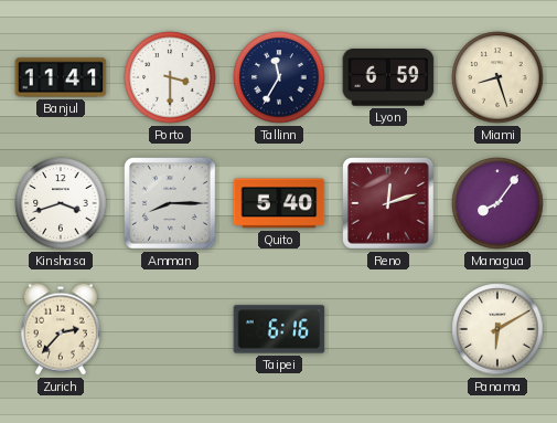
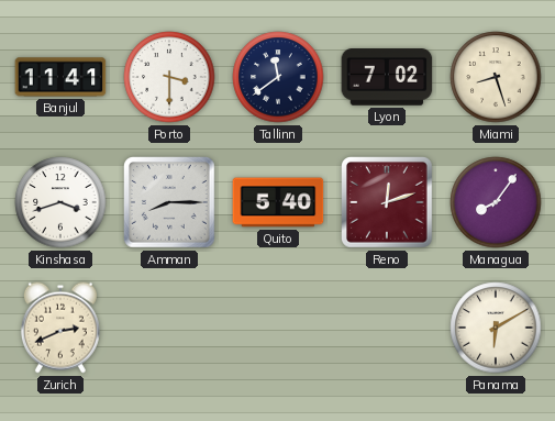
Tallinn: 11:35 -> 11:39 (278, 77)
Lyon: 6:59 -> 7:02 (387, 77)
Zurich: 2:37 -> 2:41 (60, 328)
Taipei: 6:16 -> none (279, 329)
